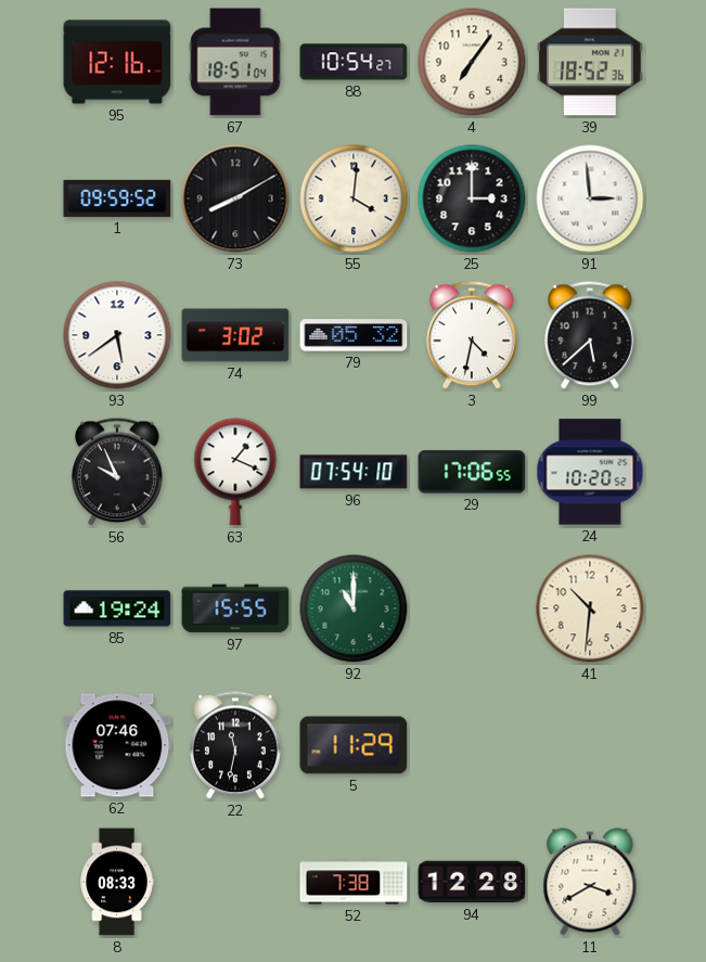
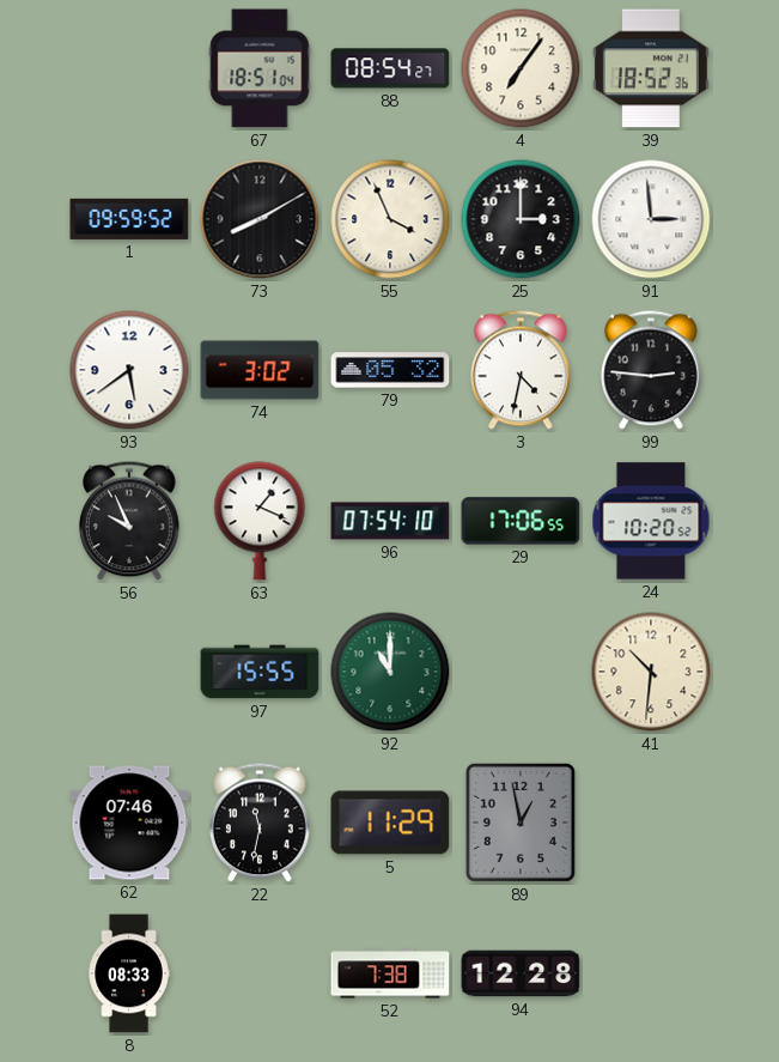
95: 12:16 -> none (117, 62)
88: 10:54 -> 08:54 (390, 68)
55: 4:01 -> 3:56 (390, 219)
99: 5:38 -> 2:46 (652, 370)
85: 19:24 -> none (117, 608)
89: none -> 12:58 (521, 823)
11: 3:40 -> none (590, 882)
